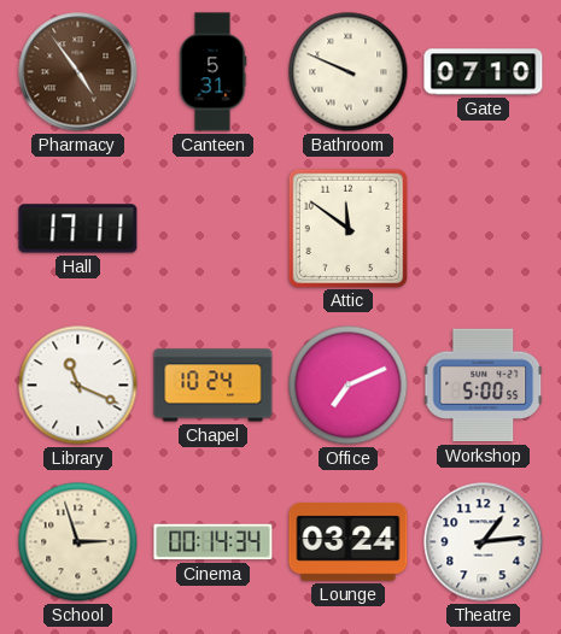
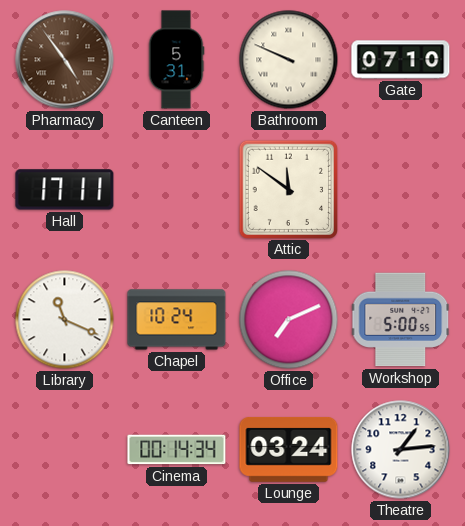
School: 2:57 -> none (78, 542)
